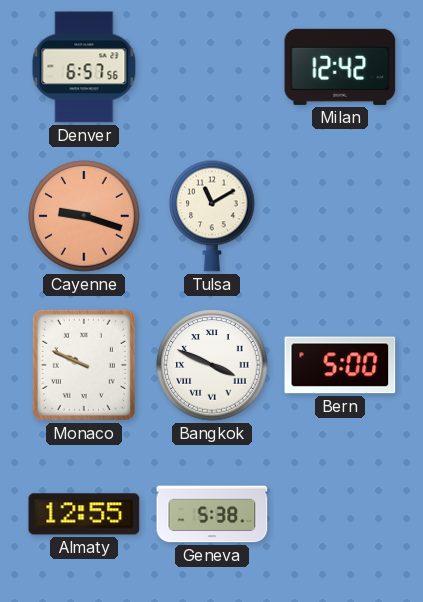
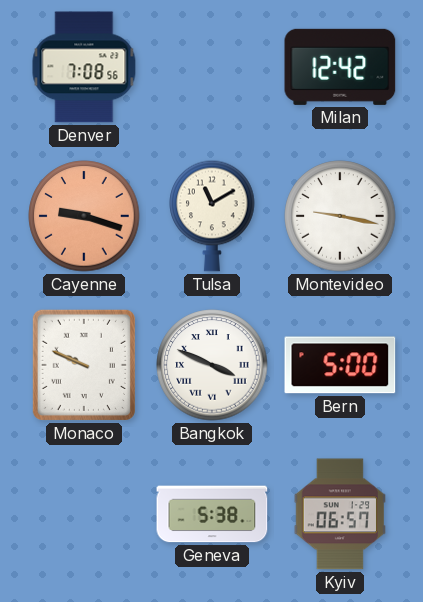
Denver: 6:57 -> 7:08 (84, 67)
Montevideo: none -> 9:17 (340, 216)
Almaty: 12:55 -> none (84, 514)
Kyiv: none -> 06:57 (339, 514)
